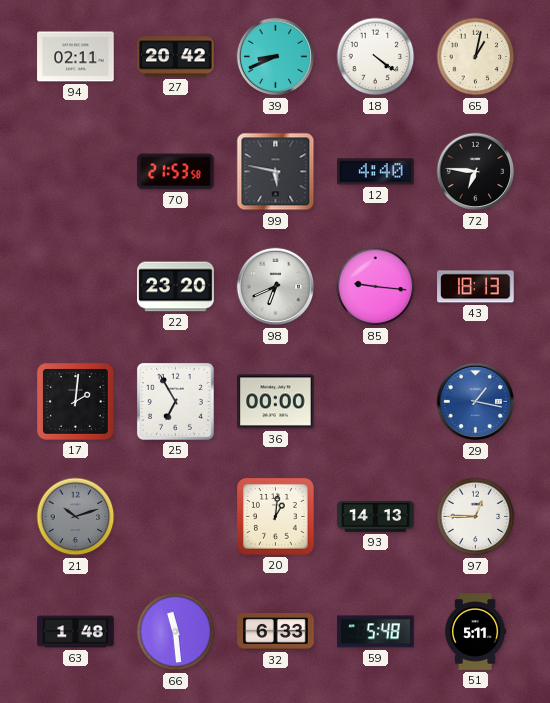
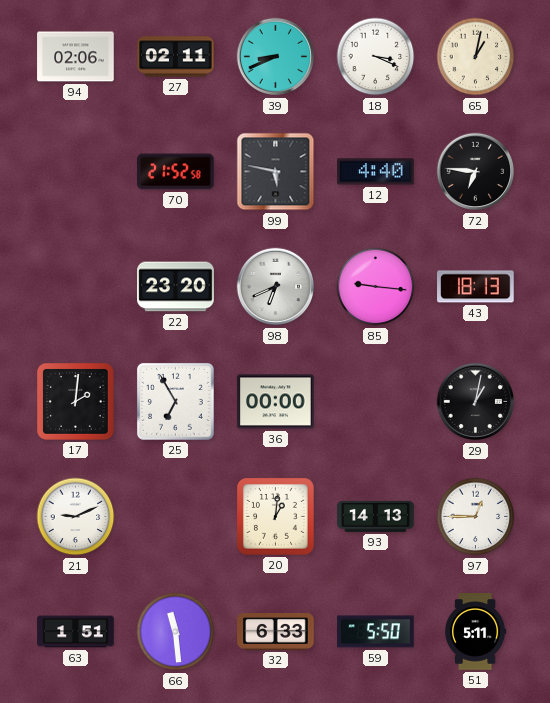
94: 02:11 -> 02:06 (76, 57)
27: 20:42 -> 02:11 (176, 57)
18: 4:21 -> 3:19 (376, 57)
70: 21:53 -> 21:52 (176, 172)
29: 1:17 -> 1:02 (476, 402)
29 dial: blue -> black (476, 402)
21: 10:12 -> 9:11 (76, 517)
21 dial: grey -> white (76, 517)
63: 1:48 -> 1:51 (76, 632)
59: 5:48 -> 5:50 (376, 632)
